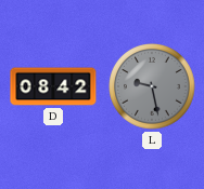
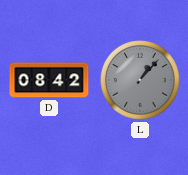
L: 9:28 -> 1:07 (141, 81)
